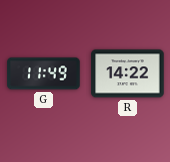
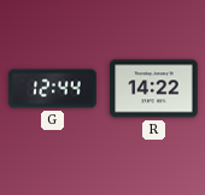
G: 11:49 -> 12:44 (53, 89)
